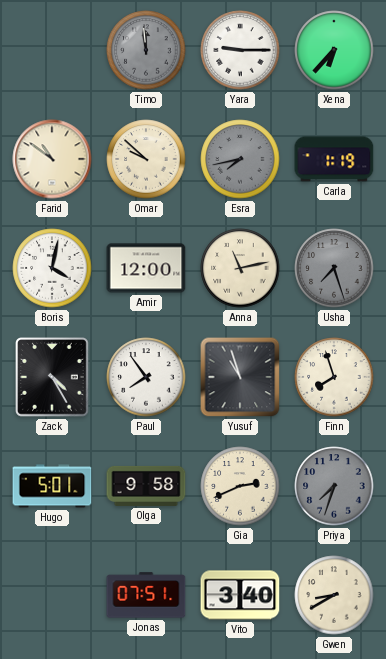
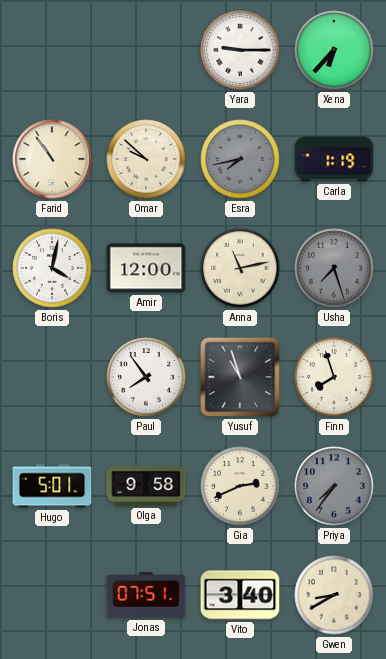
Timo: 11:59 -> none (146, 50)
Farid: 10:51 -> 10:54 (52, 159)
Zack: 4:25 -> none (53, 377)
Priya: 7:33 -> 7:36 (334, 486)
